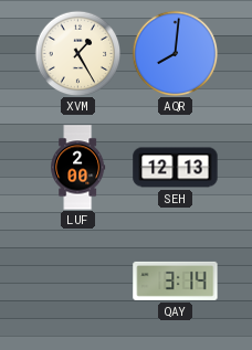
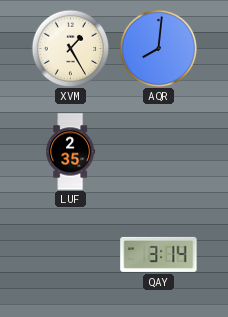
LUF: 2:00 -> 2:35 (71, 152)
SEH: 12:13 -> none (176, 168)
